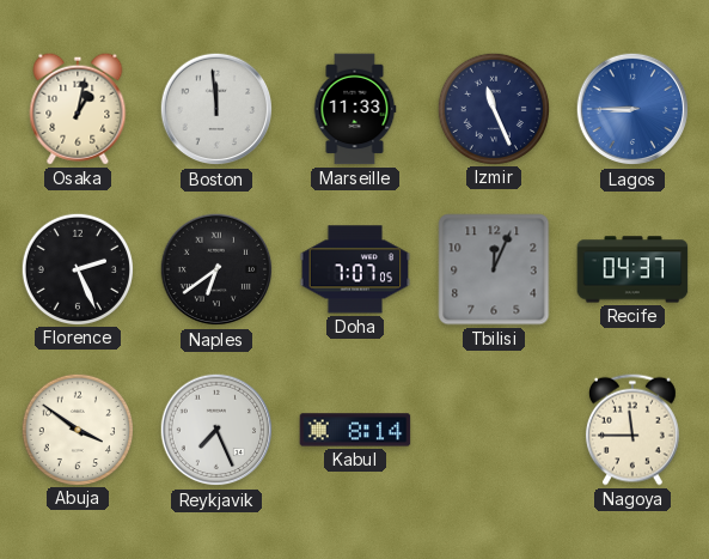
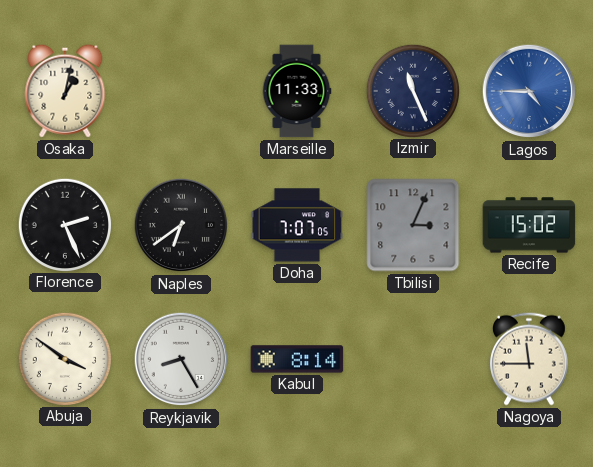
Boston: 11:59 -> none (216, 109)
Lagos: 8:45 -> 4:45 (529, 91)
Tbilisi: 12:04 -> 3:04 (413, 225)
Recife: 04:37 -> 15:02 (529, 225)
Reykjavik: 7:26 -> 8:25 (181, 359)
